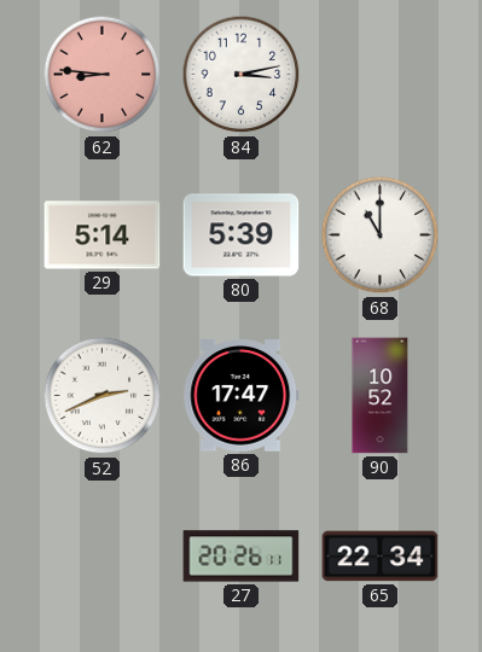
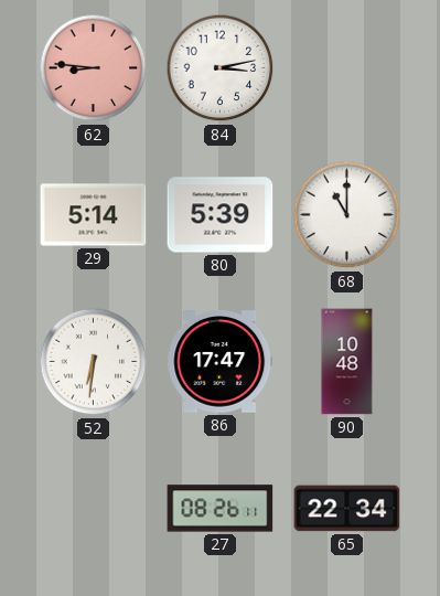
52: 2:41 -> 6:31 (94, 362)
90: 10:52 -> 10:48 (347, 362)
27: 20:26 -> 08:26 (221, 509)
